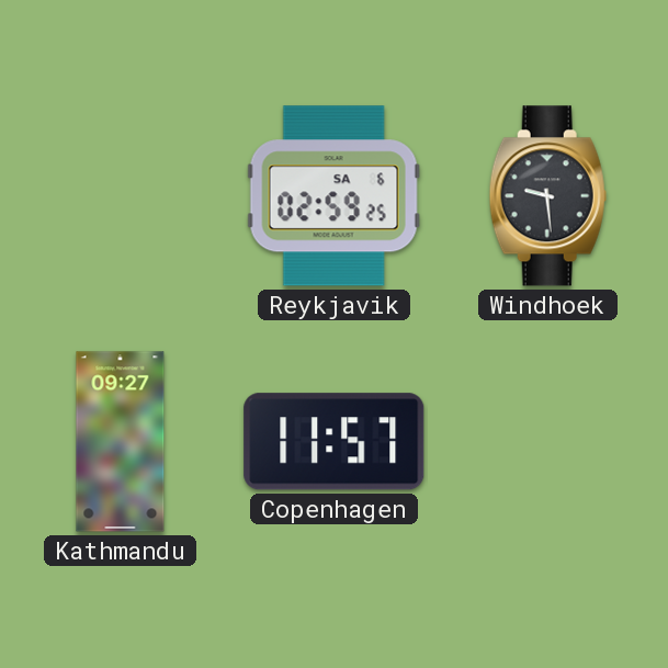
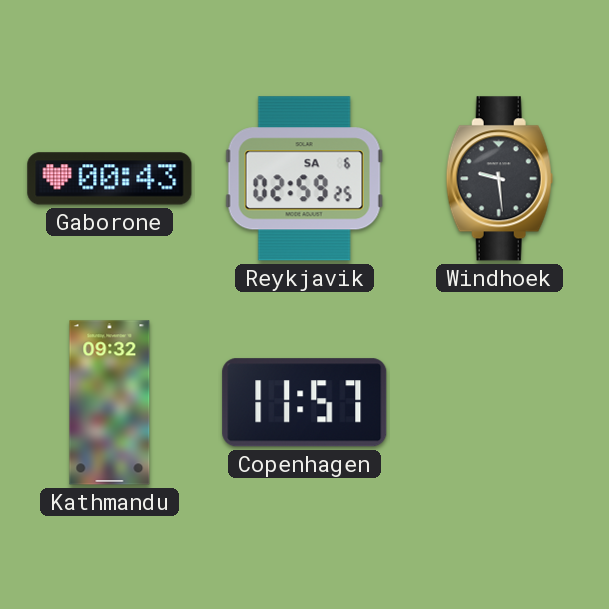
Gaborone: none -> 00:43 (110, 179)
Kathmandu: 09:27 -> 09:32 (110, 403)
